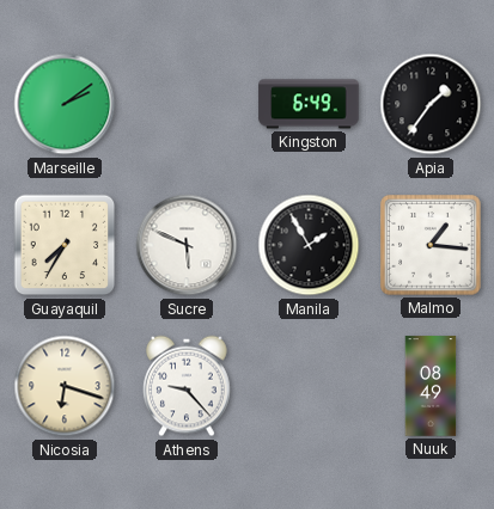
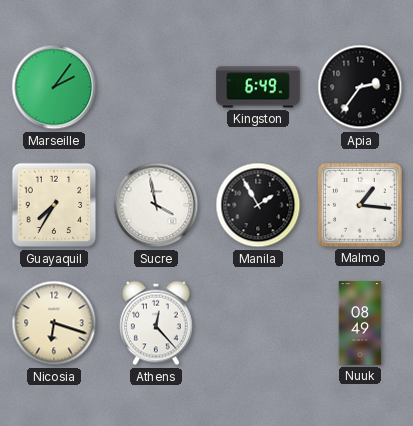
Marseille: 2:09 -> 2:06 (54, 87)
Apia: 1:36 -> 2:36 (360, 87)
Sucre: 5:49 -> 3:58 (156, 205)
Athens: 9:23 -> 12:23 (156, 323)
